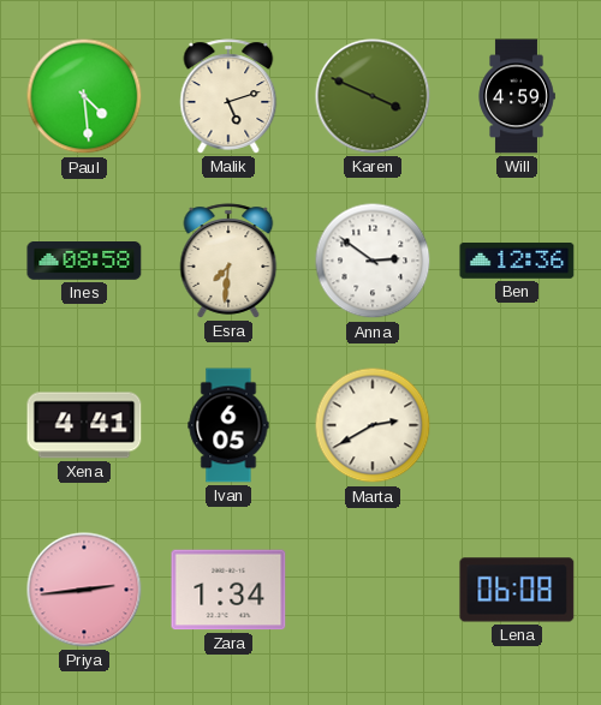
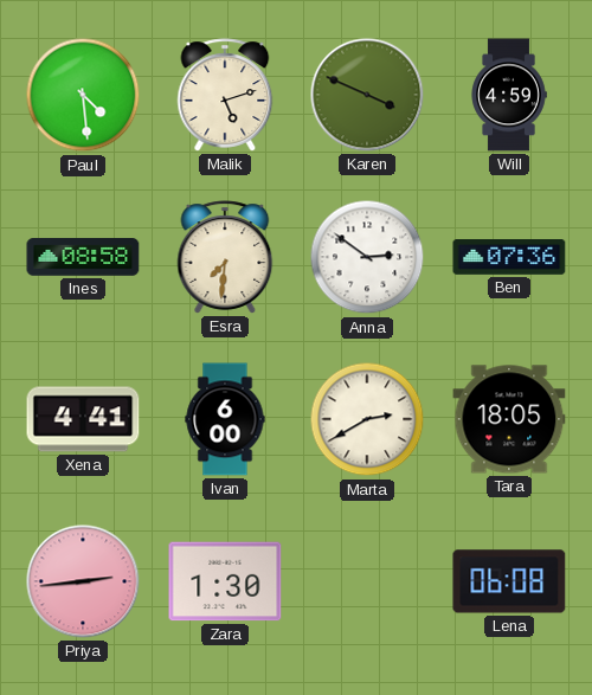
Ben: 12:36 -> 07:36 (509, 258)
Ivan: 6:05 -> 6:00 (225, 419)
Tara: none -> 18:05 (509, 419)
Zara: 1:34 -> 1:30 (225, 581)
